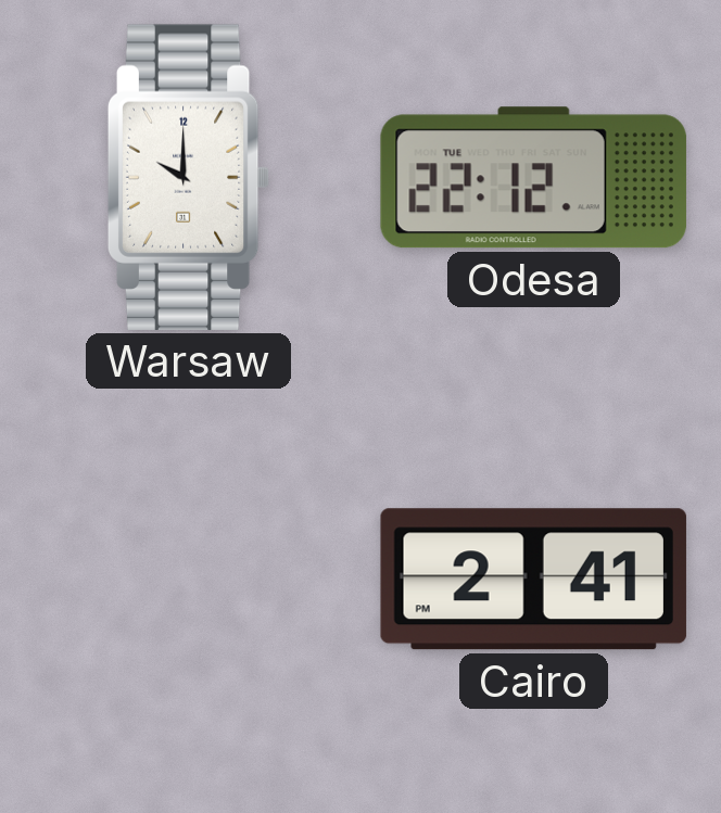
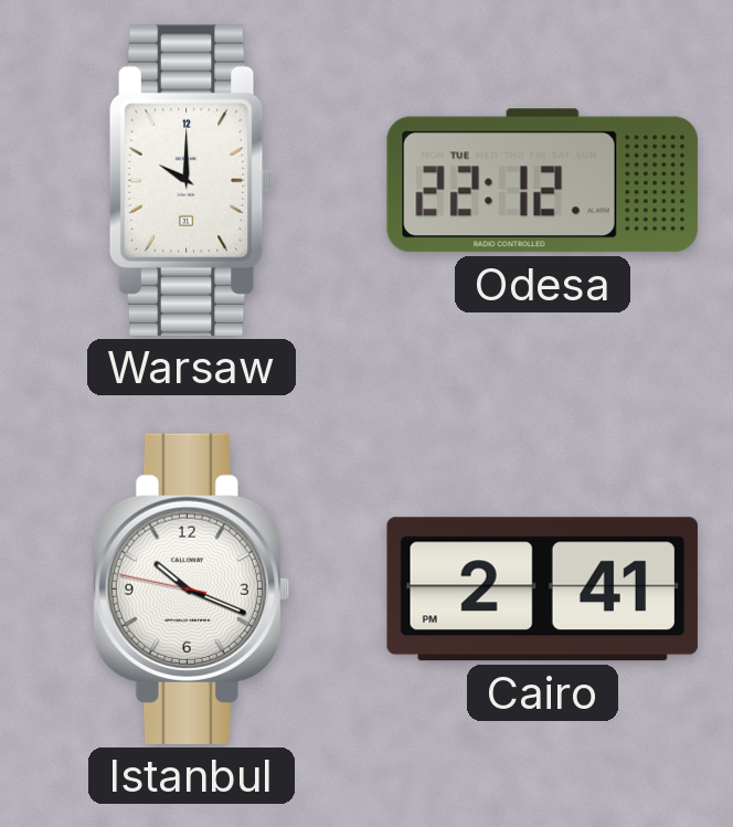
Istanbul: none -> 10:18 (191, 589)
